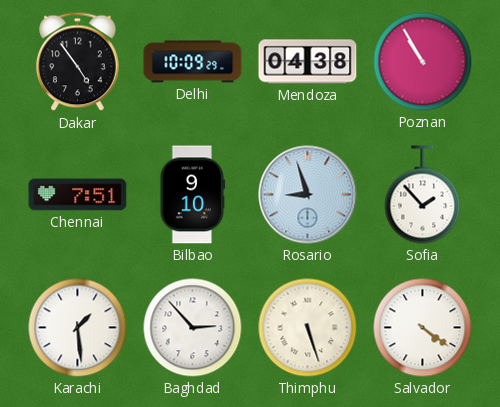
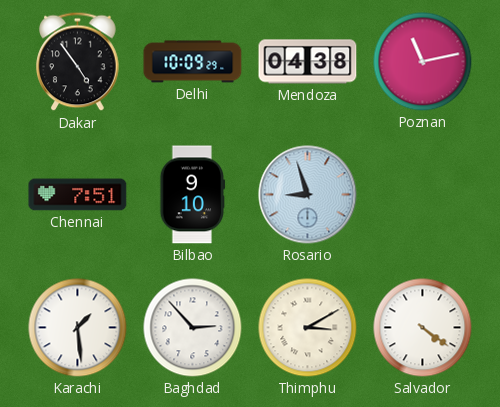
Poznan: 10:55 -> 11:13 (423, 62)
Sofia: 1:53 -> none (423, 195)
Thimphu: 5:27 -> 3:10 (308, 328)
